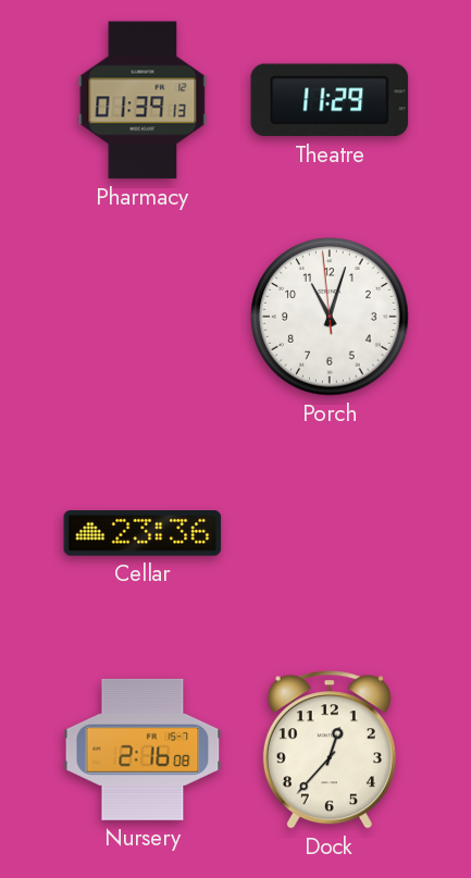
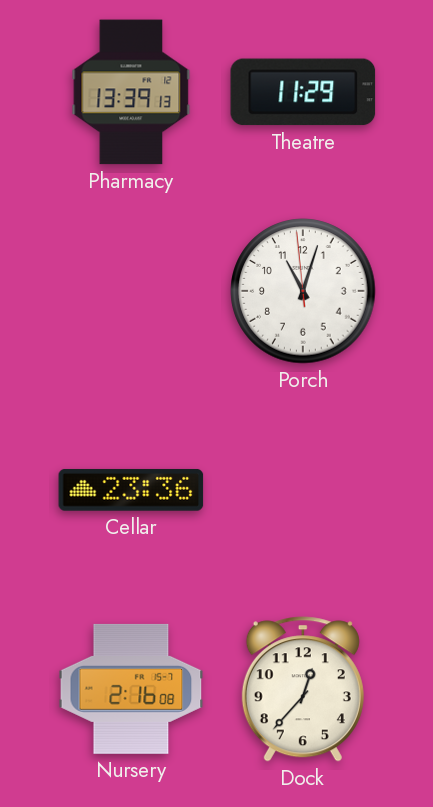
Pharmacy: 01:39 -> 13:39 (131, 92)
